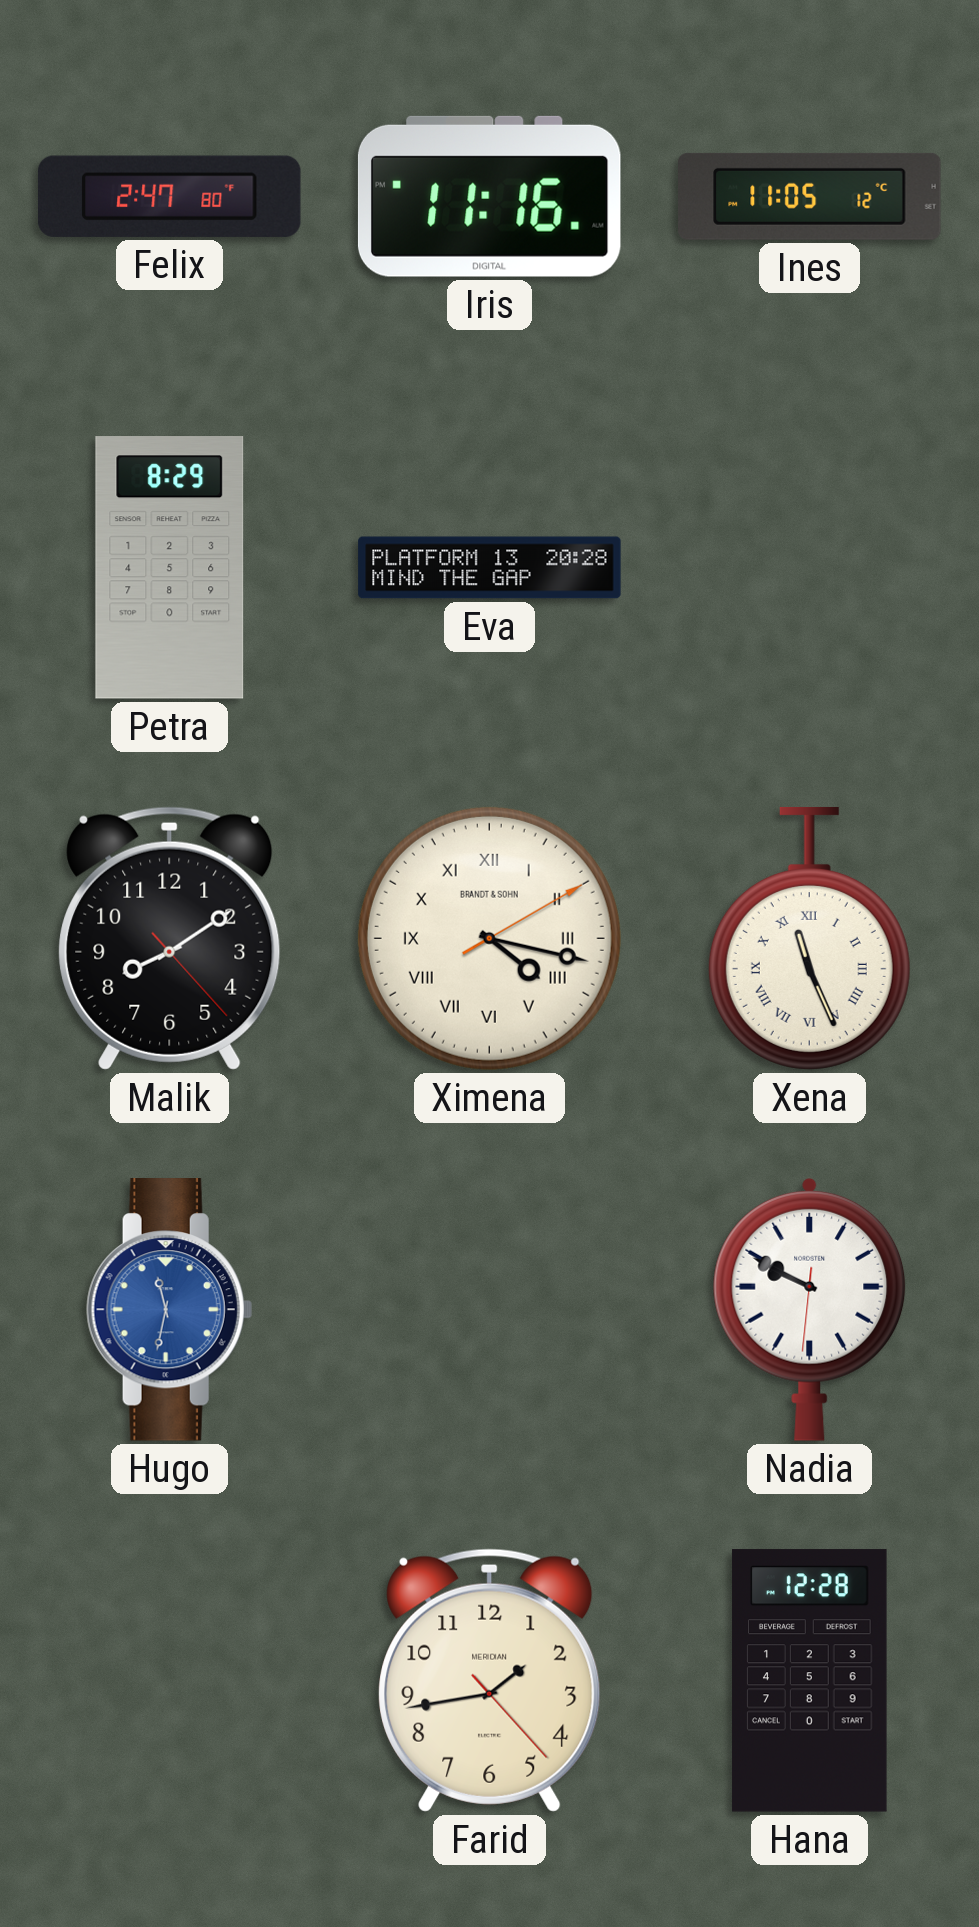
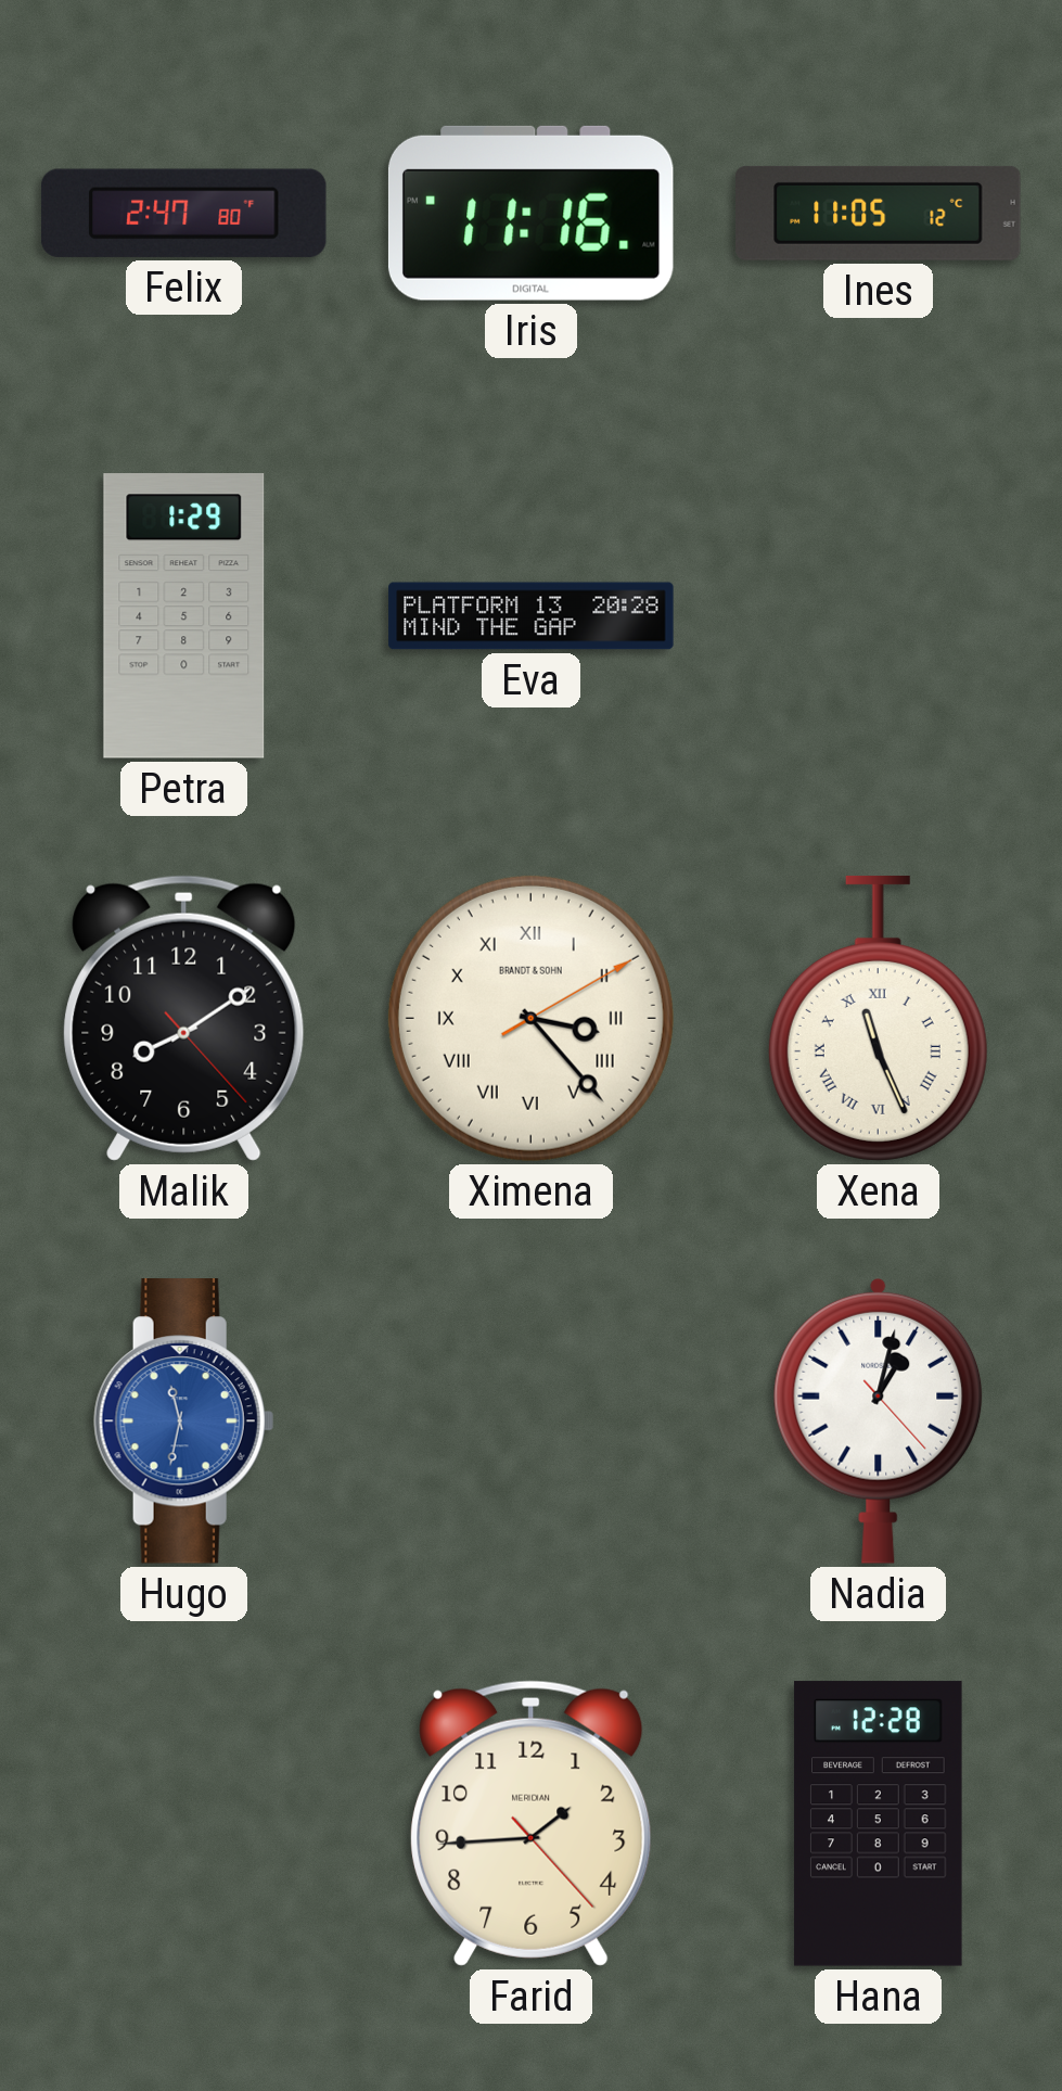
Petra: 8:29 -> 1:29 (184, 616)
Ximena: 4:17 -> 3:23 (530, 1018)
Nadia: 9:49 -> 1:02 (879, 1420)
Farid: 1:43 -> 1:44 (532, 1823)
